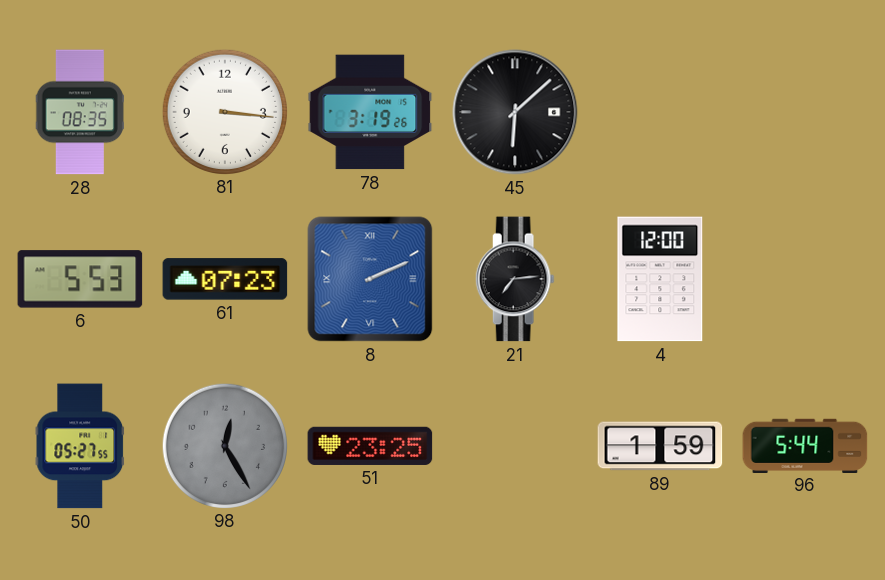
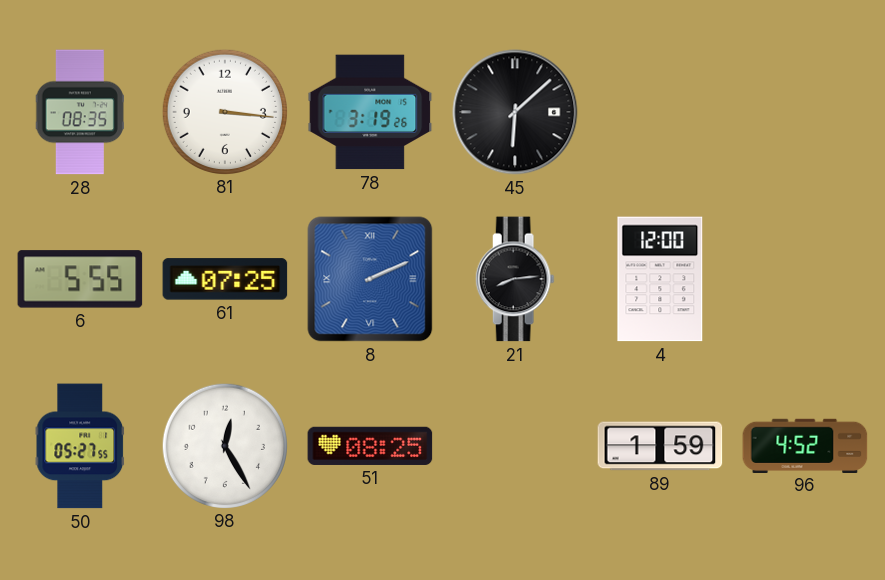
6: 5:53 -> 5:55 (80, 279)
61: 07:23 -> 07:25 (225, 279)
21: 7:14 -> 8:14 (515, 279)
98 dial: grey -> white (224, 445)
51: 23:25 -> 08:25 (370, 446)
96: 5:44 -> 4:52 (805, 445)
